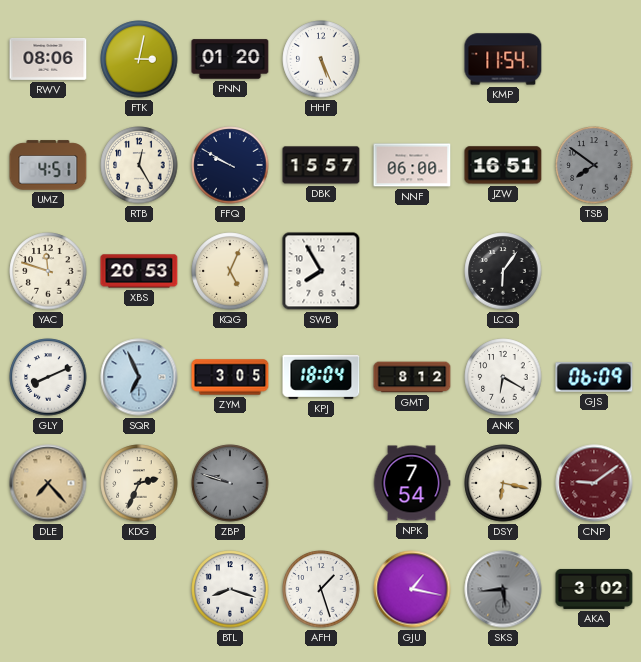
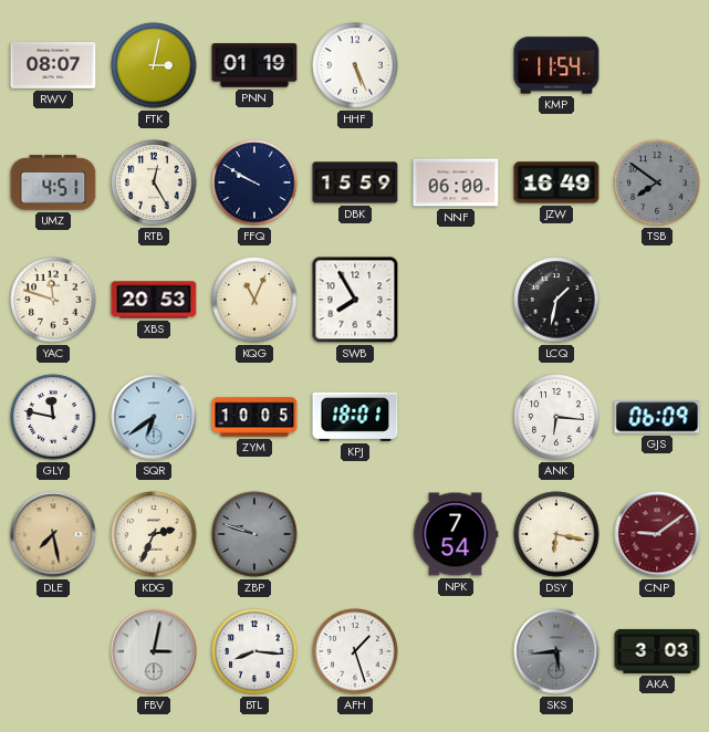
RWV: 08:06 -> 08:07 (53, 65)
PNN: 01:20 -> 01:19 (254, 65)
DBK: 15:57 -> 15:59 (355, 182)
JZW: 16:51 -> 16:49 (556, 182)
KQG: 5:04 -> 11:04 (254, 300)
LCQ: 6:06 -> 1:32 (556, 300)
GLY: 8:11 -> 11:47 (53, 417)
SQR: 6:56 -> 6:39 (154, 417)
ZYM: 3:05 -> 10:05 (254, 417)
KPJ: 18:04 -> 18:01 (355, 417)
GMT: 8:12 -> none (412, 377)
ANK: 6:20 -> 6:16 (556, 417)
DLE: 7:23 -> 7:28 (53, 534)
FBV: none -> 3:02 (154, 651)
BTL: 8:18 -> 8:16 (254, 651)
GJU: 1:17 -> none (412, 589)
AKA: 3:02 -> 3:03 (657, 651)
